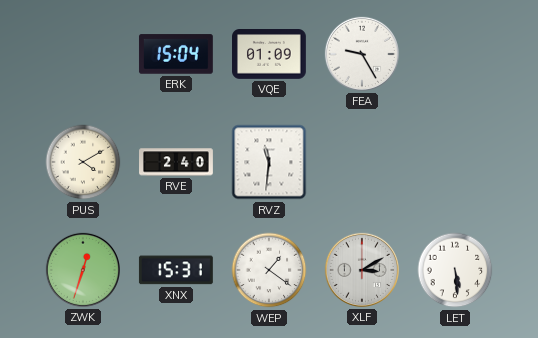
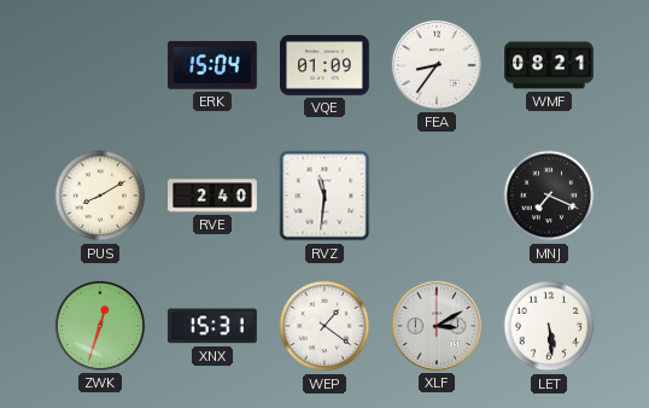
FEA: 9:25 -> 8:36 (437, 65)
WMF: none -> 08:21 (550, 65)
PUS: 4:10 -> 8:10 (100, 196)
MNJ: none -> 7:19 (549, 196)
